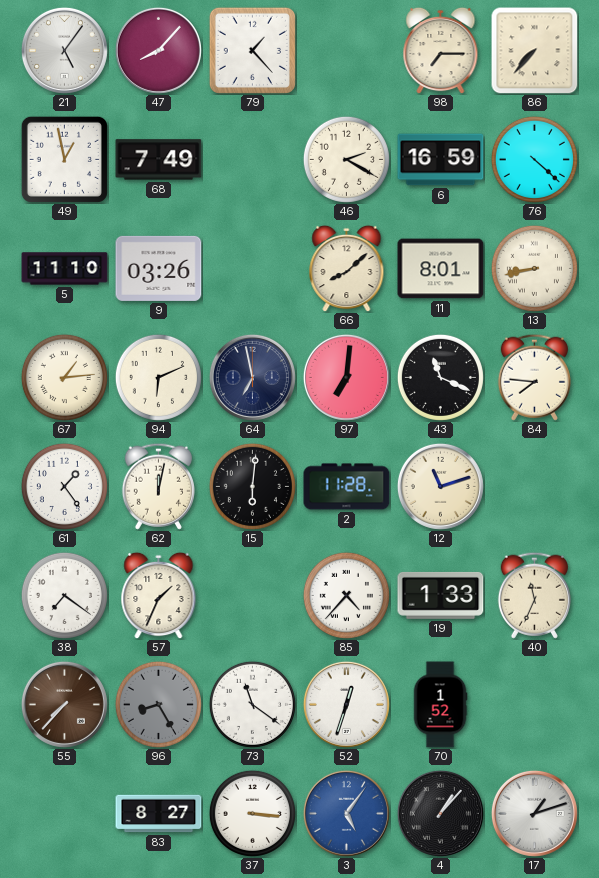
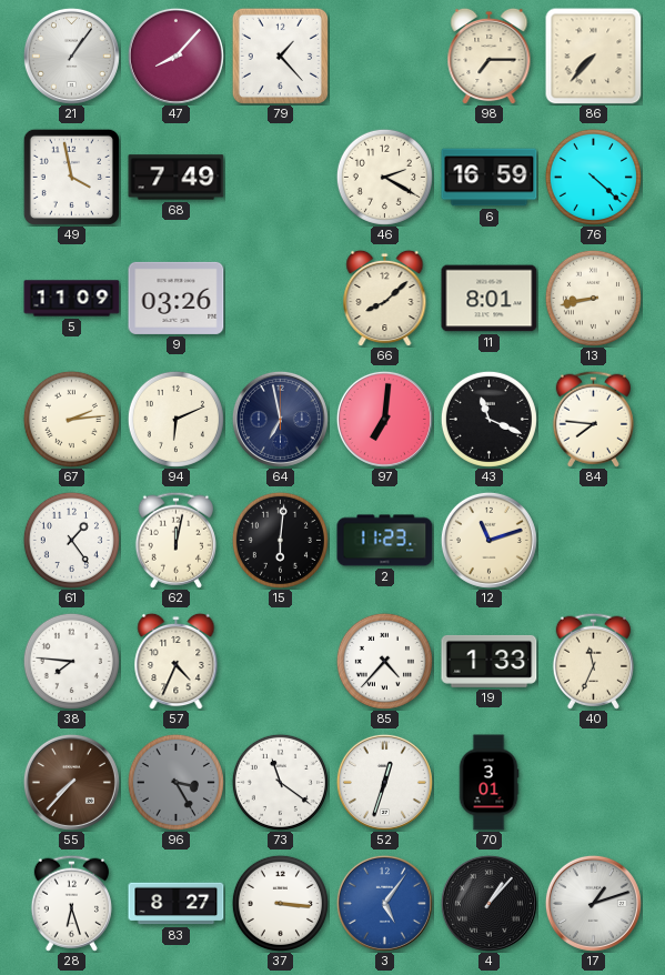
21: 5:06 -> 1:06 (71, 56)
49: 12:58 -> 3:58 (71, 177)
5: 11:10 -> 11:09 (72, 299)
67: 1:14 -> 2:14 (71, 419)
2: 11:28 -> 11:23 (385, 541)
38: 7:21 -> 7:46 (71, 661)
57: 1:34 -> 4:34 (177, 661)
96: 8:25 -> 3:25 (175, 782)
70: 1:52 -> 3:01 (488, 783)
28: none -> 6:27 (71, 903)
